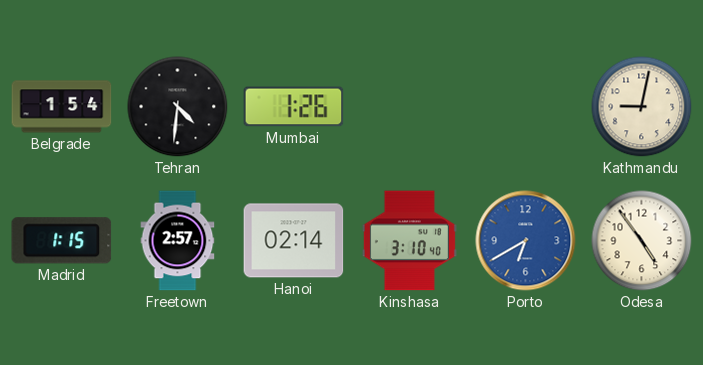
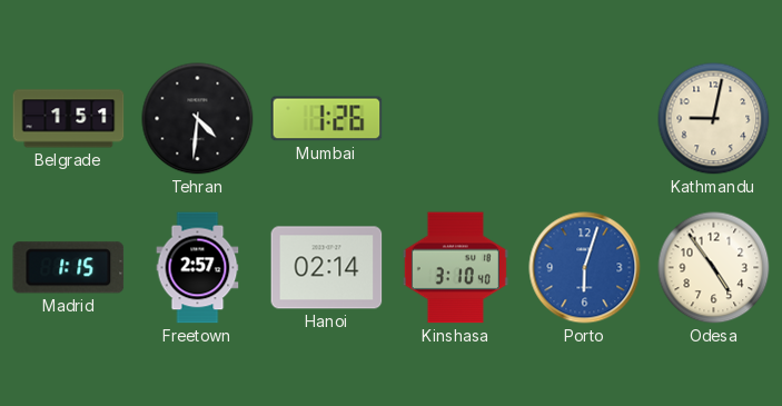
Belgrade: 1:54 -> 1:51 (69, 119)
Porto: 6:40 -> 6:03 (585, 268)
